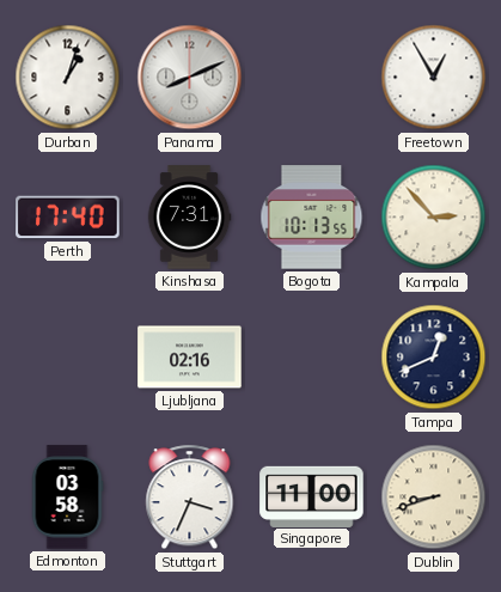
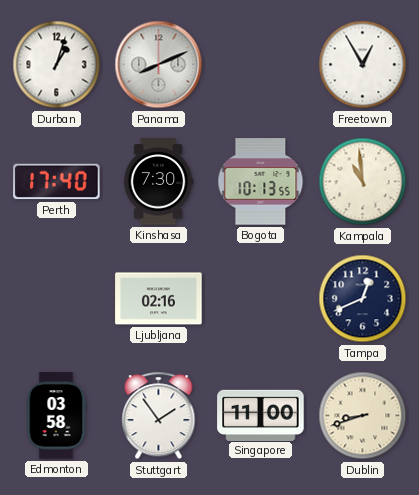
Kinshasa: 7:31 -> 7:30 (158, 182)
Kampala: 2:53 -> 10:59 (363, 182)
Stuttgart: 3:34 -> 1:54 (159, 416)
